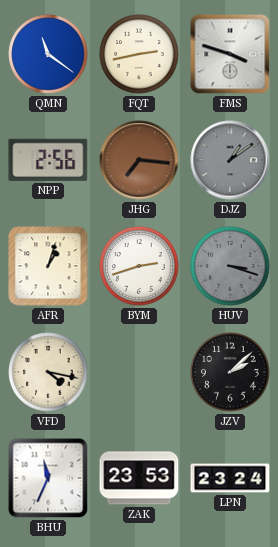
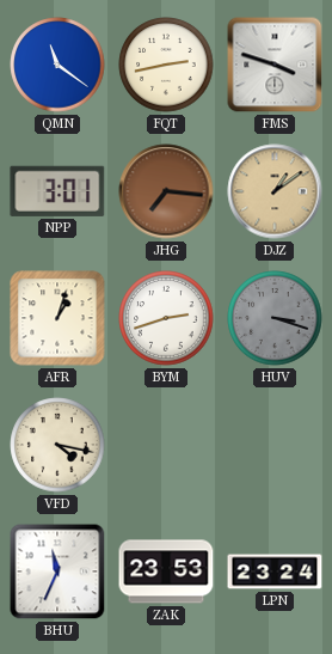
NPP: 2:56 -> 3:01 (57, 191)
DJZ dial: grey -> champagne (275, 191)
JZV: 2:08 -> none (230, 372)
